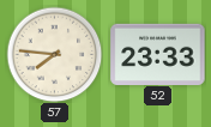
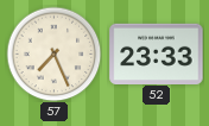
57: 7:46 -> 7:26 (53, 53)
